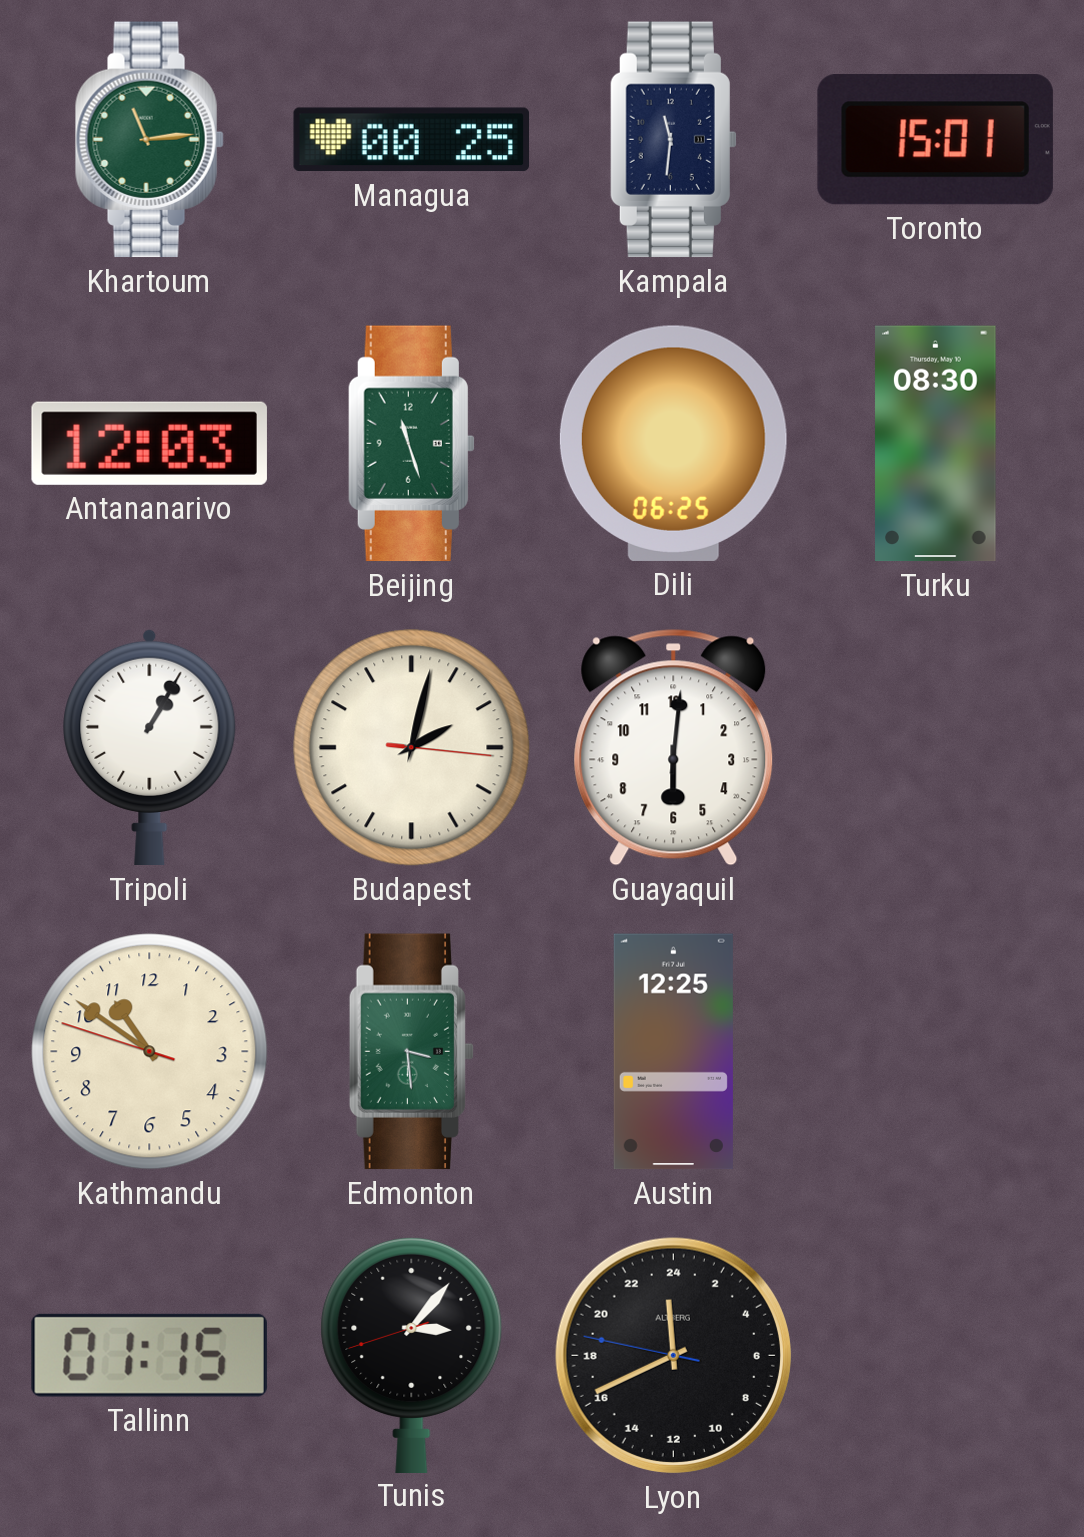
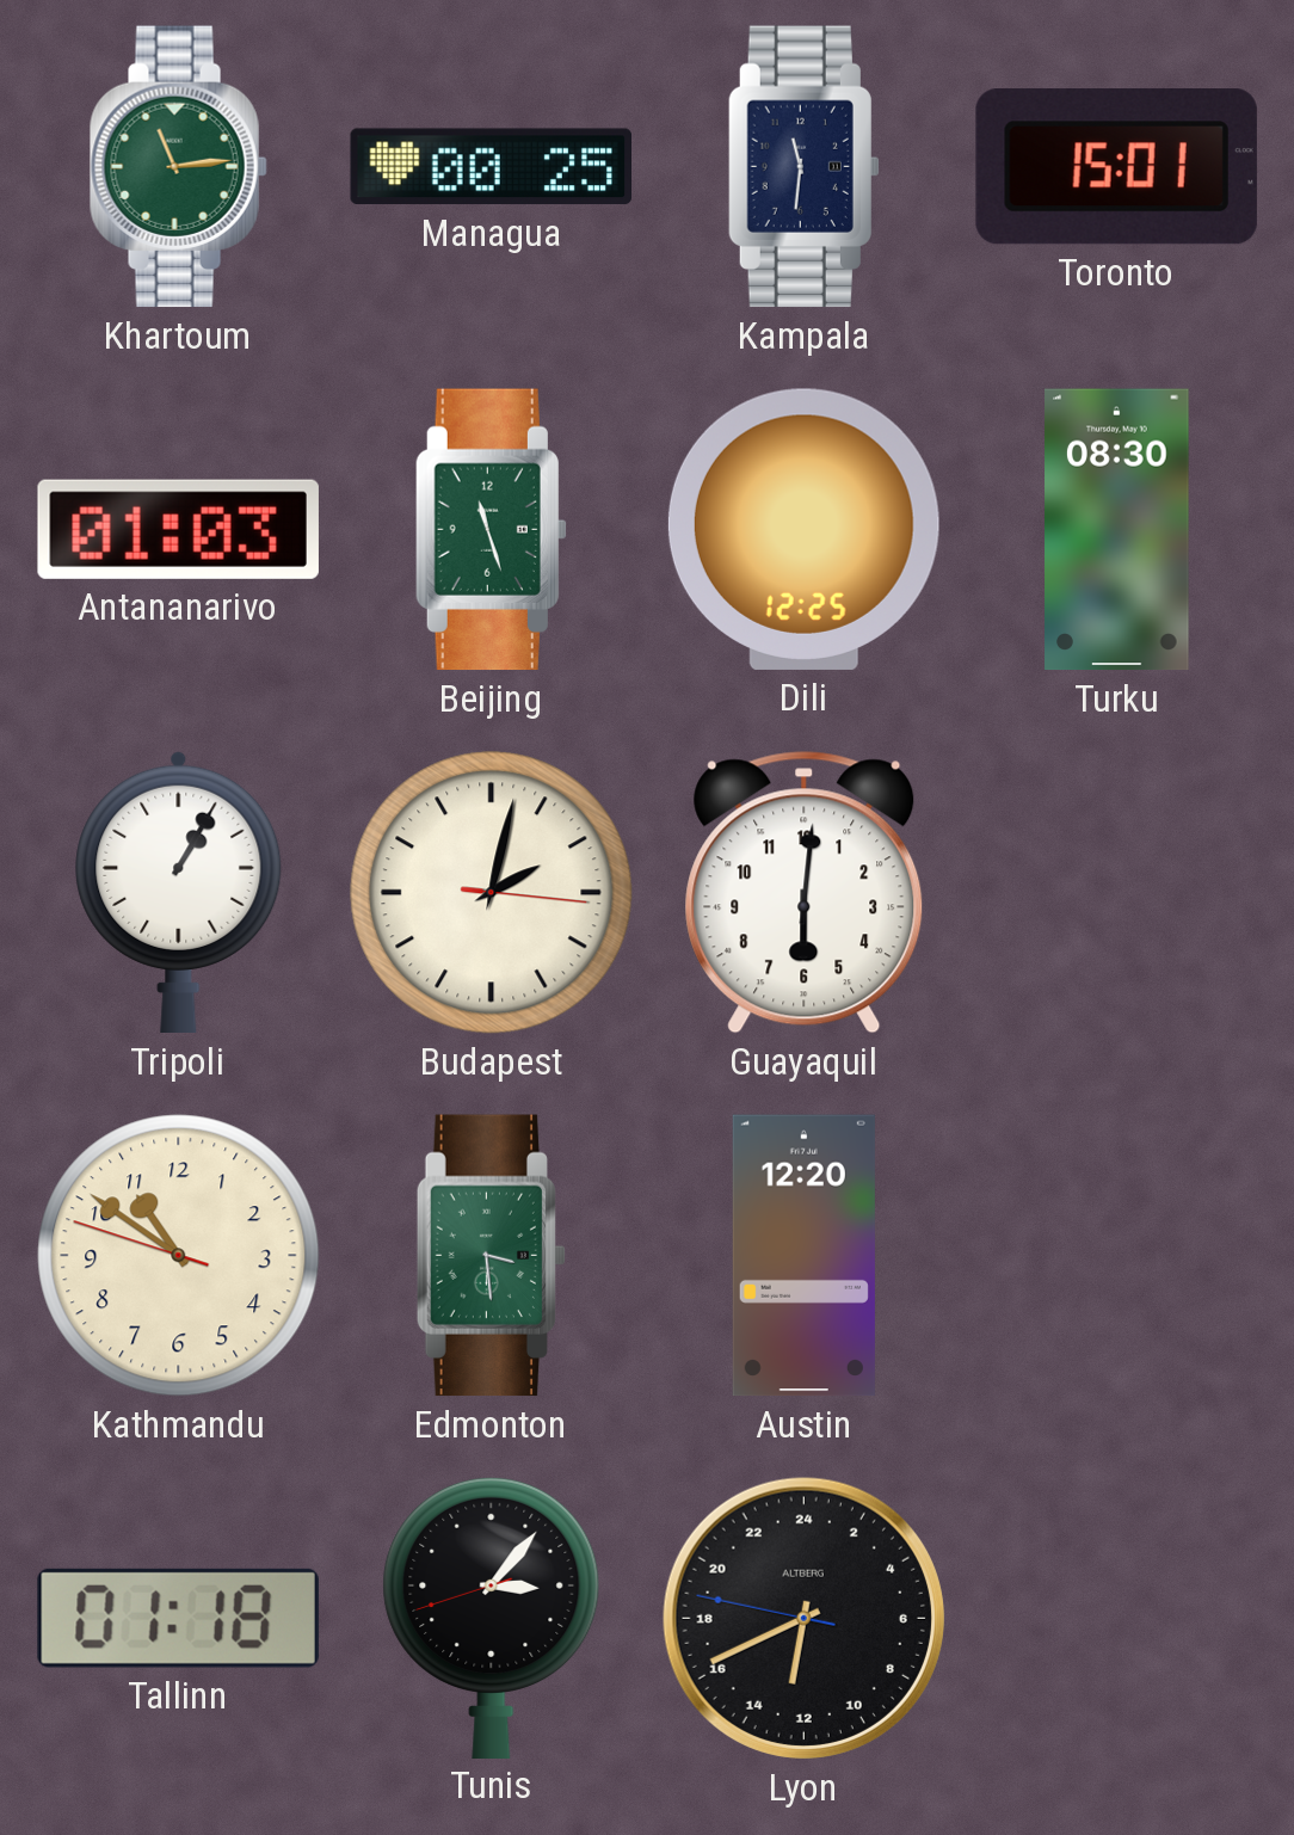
Antananarivo: 12:03 -> 01:03 (178, 529)
Dili: 06:25 -> 12:25 (803, 529)
Austin: 12:25 -> 12:20 (803, 1256)
Tallinn: 01:15 -> 01:18 (178, 1618)
Lyon: 23:40 -> 12:40 (803, 1618)
